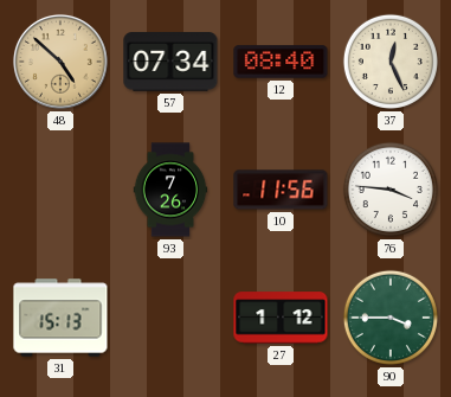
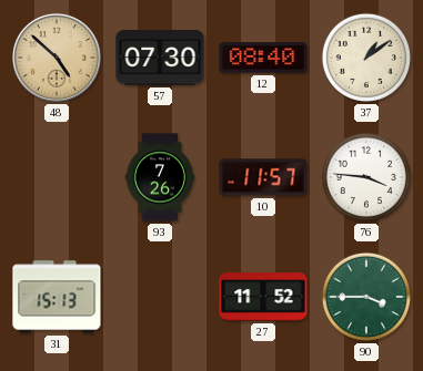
57: 07:34 -> 07:30 (160, 58)
37: 12:26 -> 1:09 (366, 58)
10: 11:56 -> 11:57 (263, 177)
27: 1:12 -> 11:52 (263, 297)
